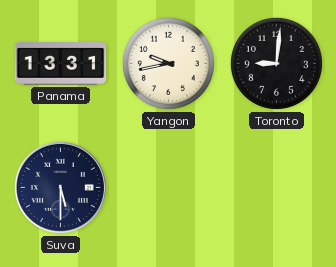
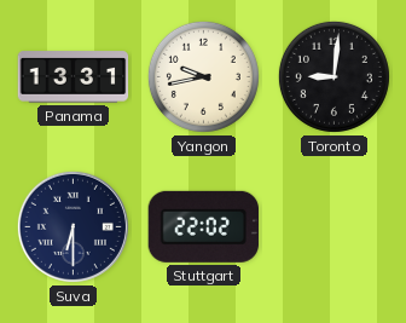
Suva: 5:30 -> 6:30 (72, 226)
Stuttgart: none -> 22:02 (203, 226)
